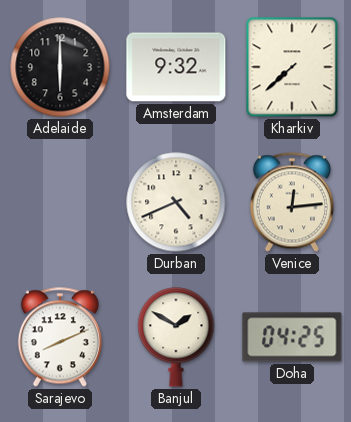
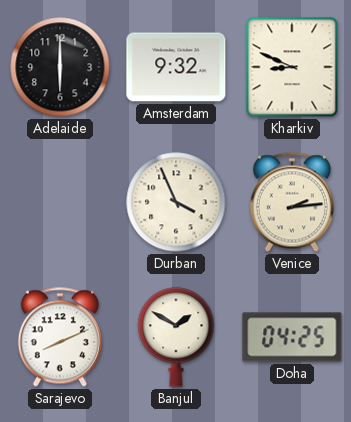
Kharkiv: 7:38 -> 8:49 (292, 67)
Durban: 4:41 -> 3:56 (176, 202)
Venice: 12:14 -> 2:14 (292, 202)
